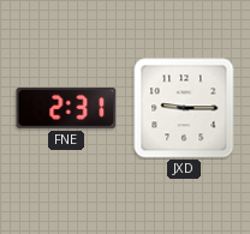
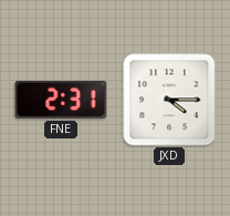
JXD: 9:15 -> 4:15 (169, 100)
